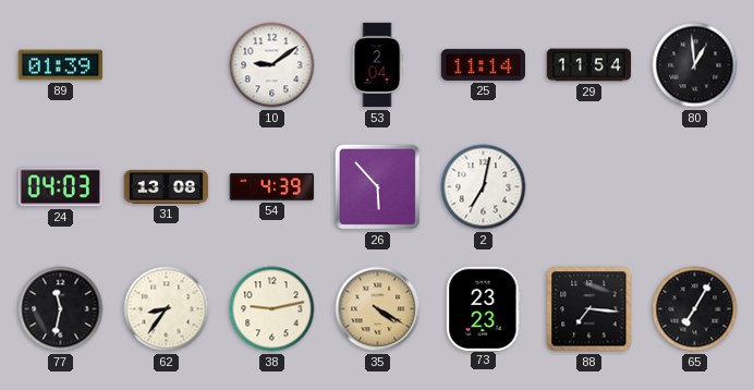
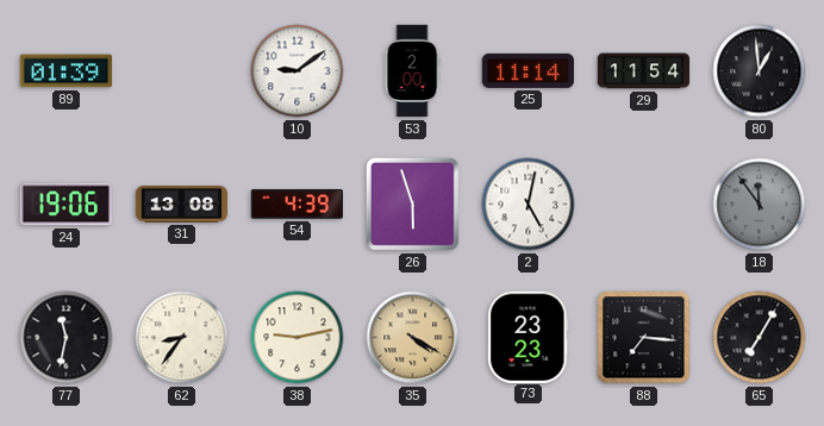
53: 2:04 -> 2:00 (412, 71)
24: 04:03 -> 19:06 (65, 205)
26: 5:53 -> 5:57 (412, 203)
2: 7:02 -> 5:02 (529, 205)
18: none -> 11:54 (760, 205)
